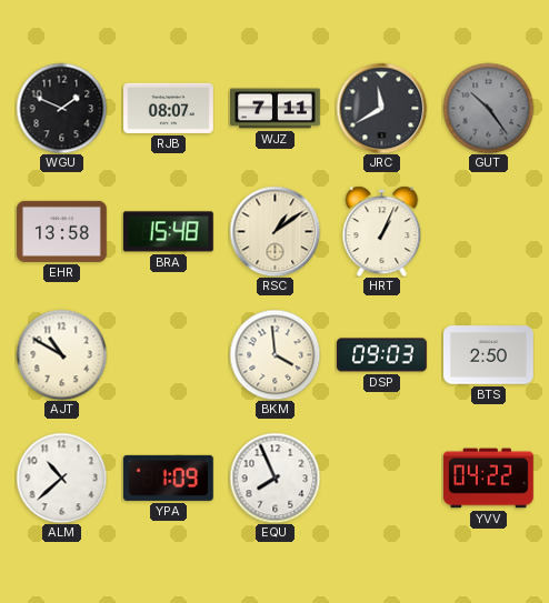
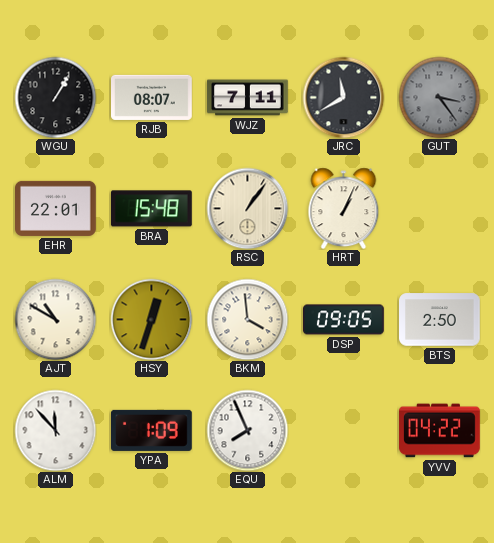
WGU: 1:49 -> 1:05 (55, 97)
GUT: 10:24 -> 3:24 (439, 97)
EHR: 13:58 -> 22:01 (56, 208)
RSC: 1:09 -> 1:06 (247, 208)
HSY: none -> 12:33 (151, 319)
DSP: 09:03 -> 09:05 (344, 320)
ALM: 10:38 -> 11:53 (55, 430)
